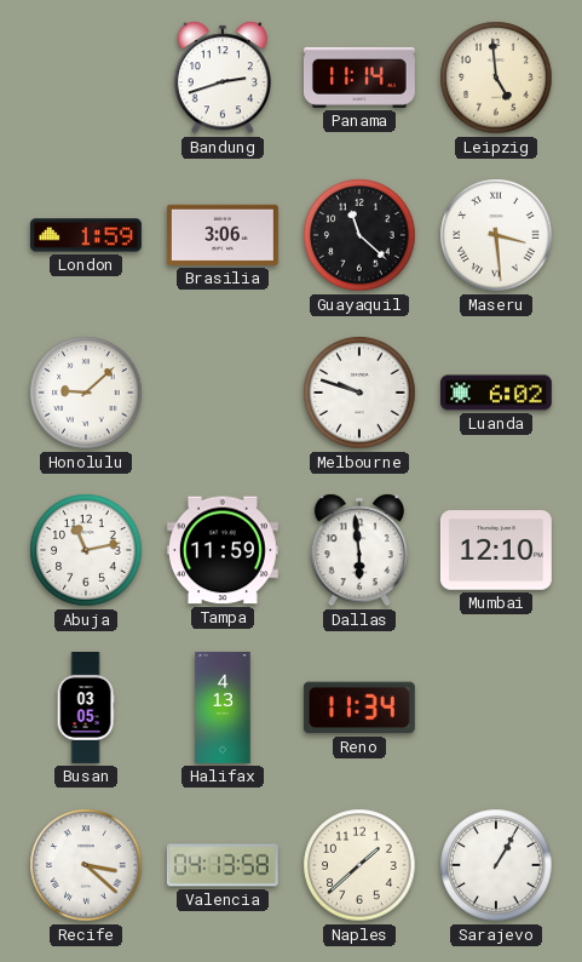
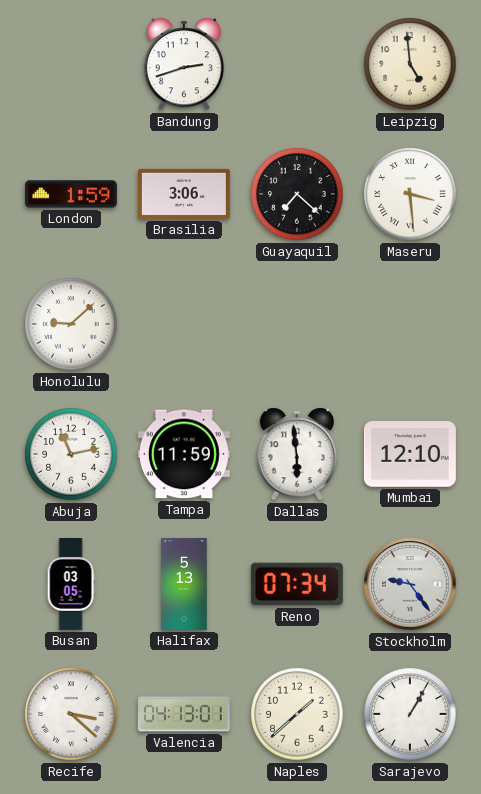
Panama: 11:14 -> none (359, 78)
Guayaquil: 11:22 -> 7:22 (297, 194)
Melbourne: 9:48 -> none (359, 393)
Luanda: 6:02 -> none (496, 393)
Halifax: 4:13 -> 5:13 (184, 584)
Reno: 11:34 -> 07:34 (297, 584)
Stockholm: none -> 9:24 (410, 584)
Valencia: 04:13:58 -> 04:13:01 (184, 714)
